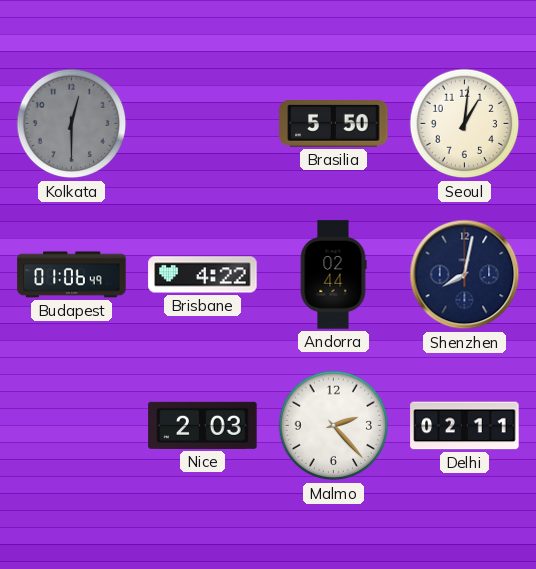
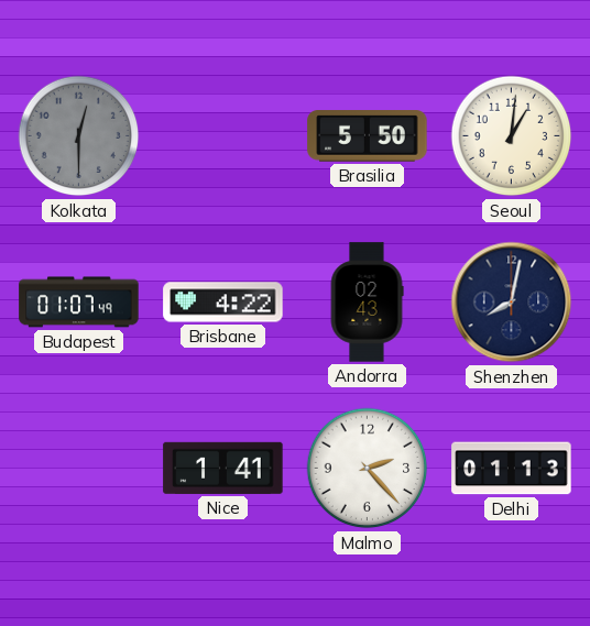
Budapest: 01:06 -> 01:07 (79, 303)
Andorra: 02:44 -> 02:43 (367, 303)
Nice: 2:03 -> 1:41 (223, 468)
Delhi: 02:11 -> 01:13 (512, 469)
